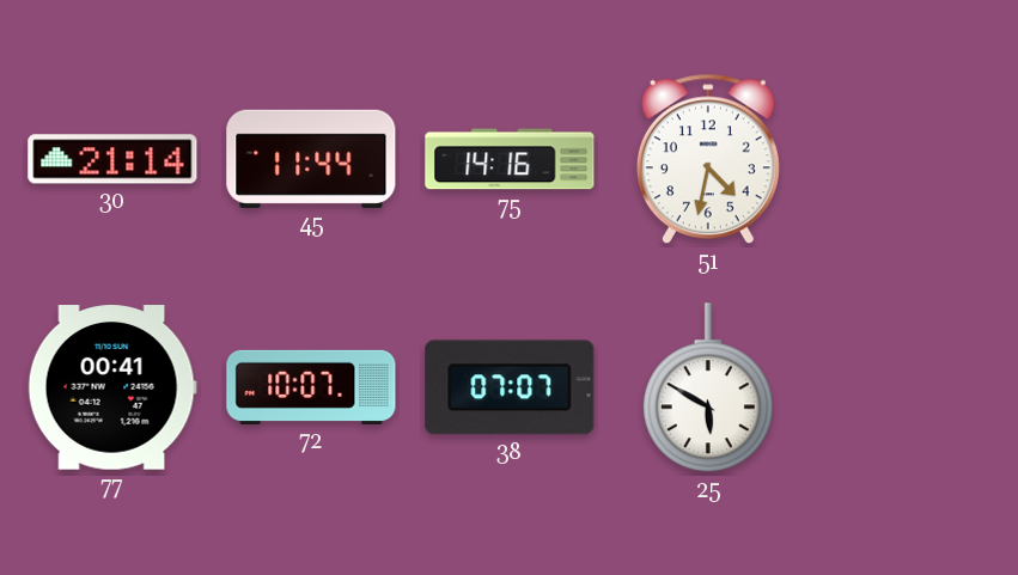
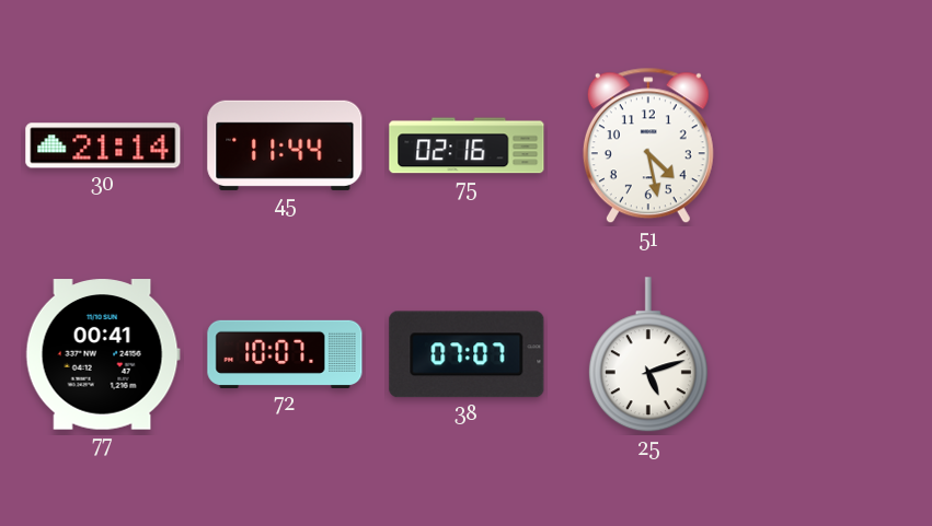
75: 14:16 -> 02:16 (467, 145)
51: 4:32 -> 4:28 (648, 145)
25: 5:50 -> 5:12 (648, 355)
